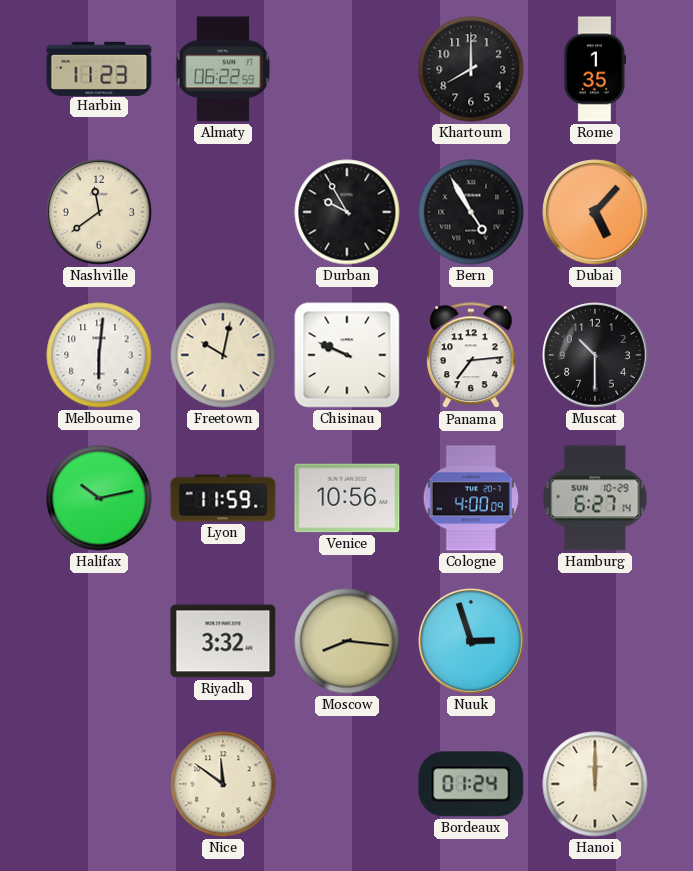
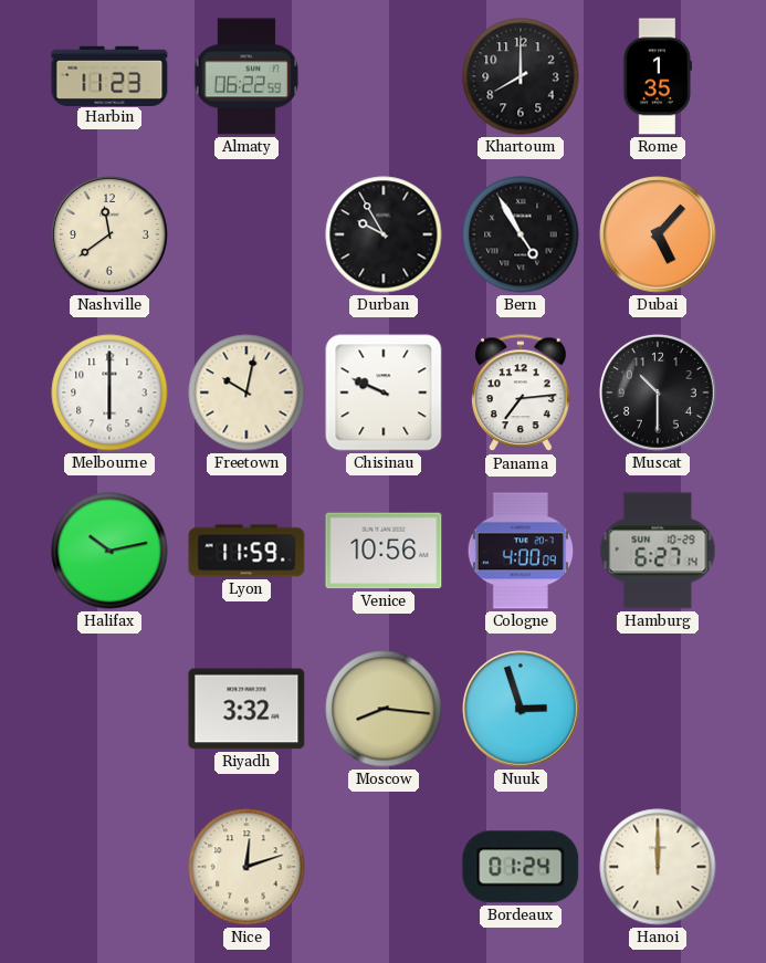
Melbourne: 6:01 -> 6:00 (109, 392)
Nice: 11:51 -> 12:12 (246, 867)
